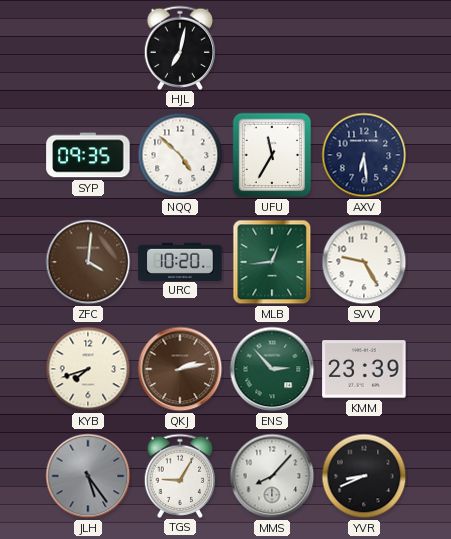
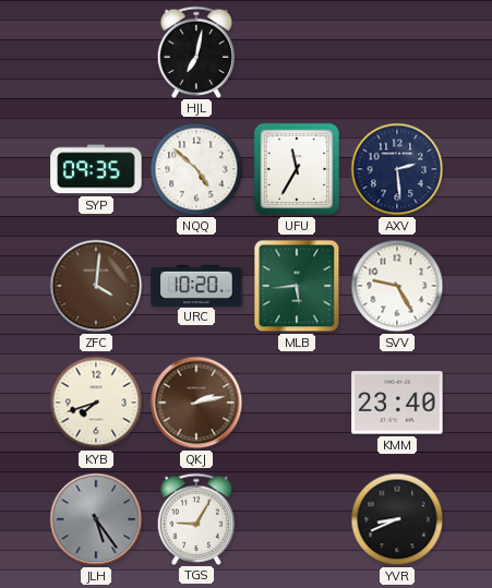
AXV: 6:29 -> 2:29 (397, 169)
MLB: 12:44 -> 5:44 (297, 286)
ENS: 2:53 -> none (272, 369)
KMM: 23:39 -> 23:40 (397, 403)
MMS: 8:07 -> none (272, 476)
